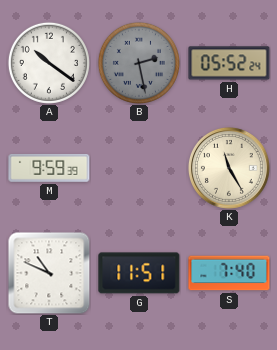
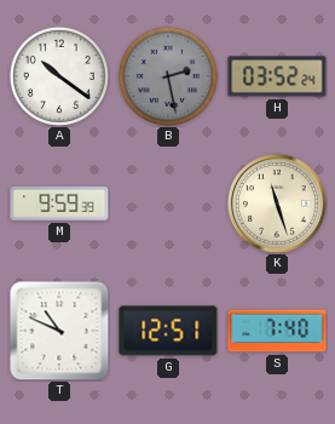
H: 05:52 -> 03:52 (277, 76)
K: 11:25 -> 11:27 (277, 204)
G: 11:51 -> 12:51 (168, 331)
